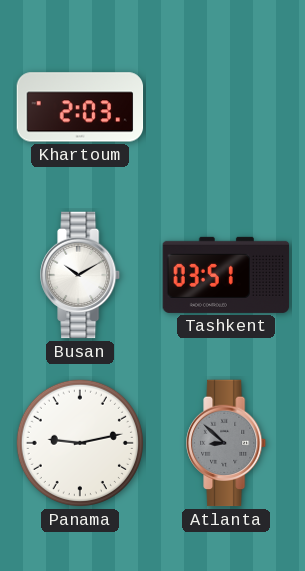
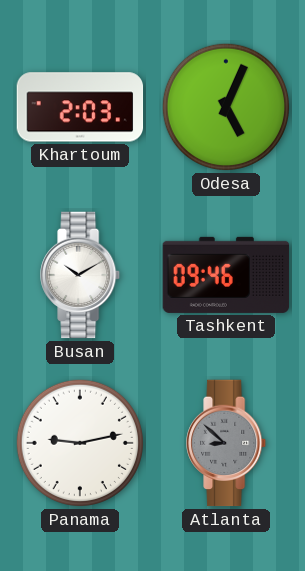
Odesa: none -> 5:04 (226, 107)
Tashkent: 03:51 -> 09:46 (226, 275)
